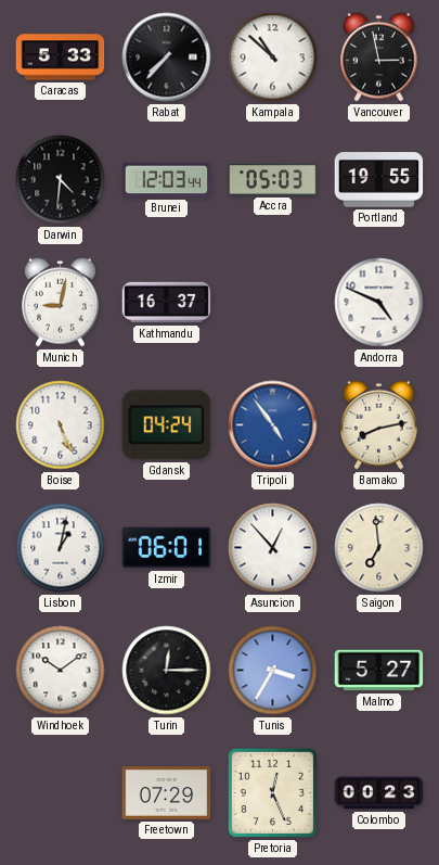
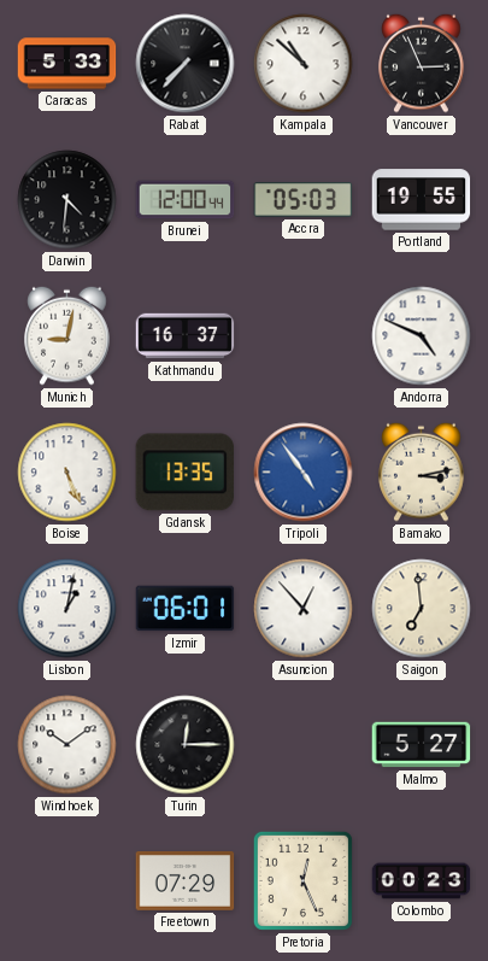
Vancouver: 2:58 -> 2:56 (422, 63)
Brunei: 12:03 -> 12:00 (186, 200)
Gdansk: 04:24 -> 13:35 (184, 473)
Bamako: 8:13 -> 3:13 (422, 471)
Tunis: 3:35 -> none (273, 671)
